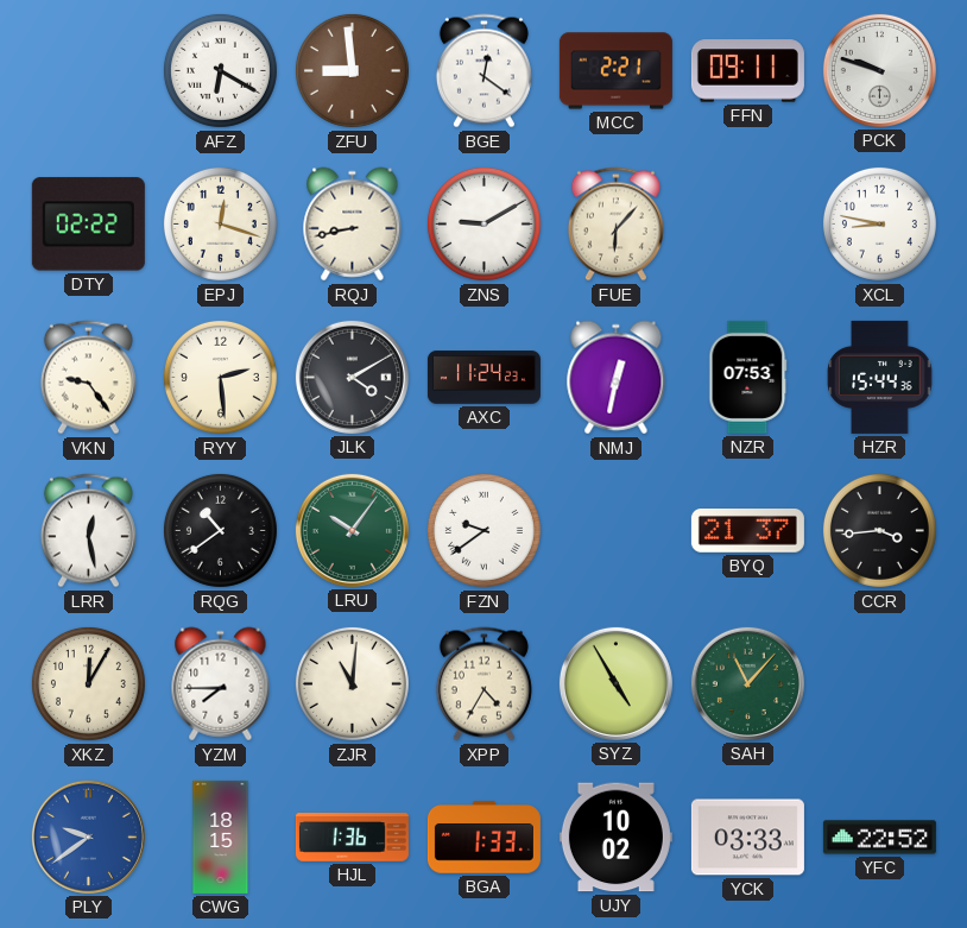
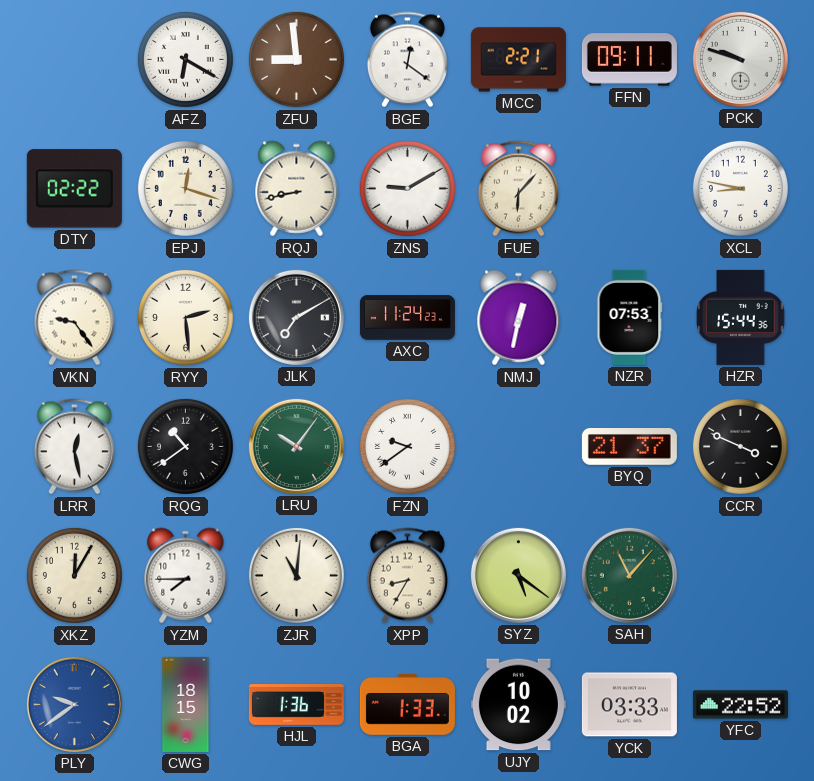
JLK: 4:10 -> 7:10 (296, 317)
CCR: 3:44 -> 3:49 (740, 446)
XPP: 4:35 -> 8:35 (407, 576)
SYZ: 4:55 -> 5:21 (518, 575)
